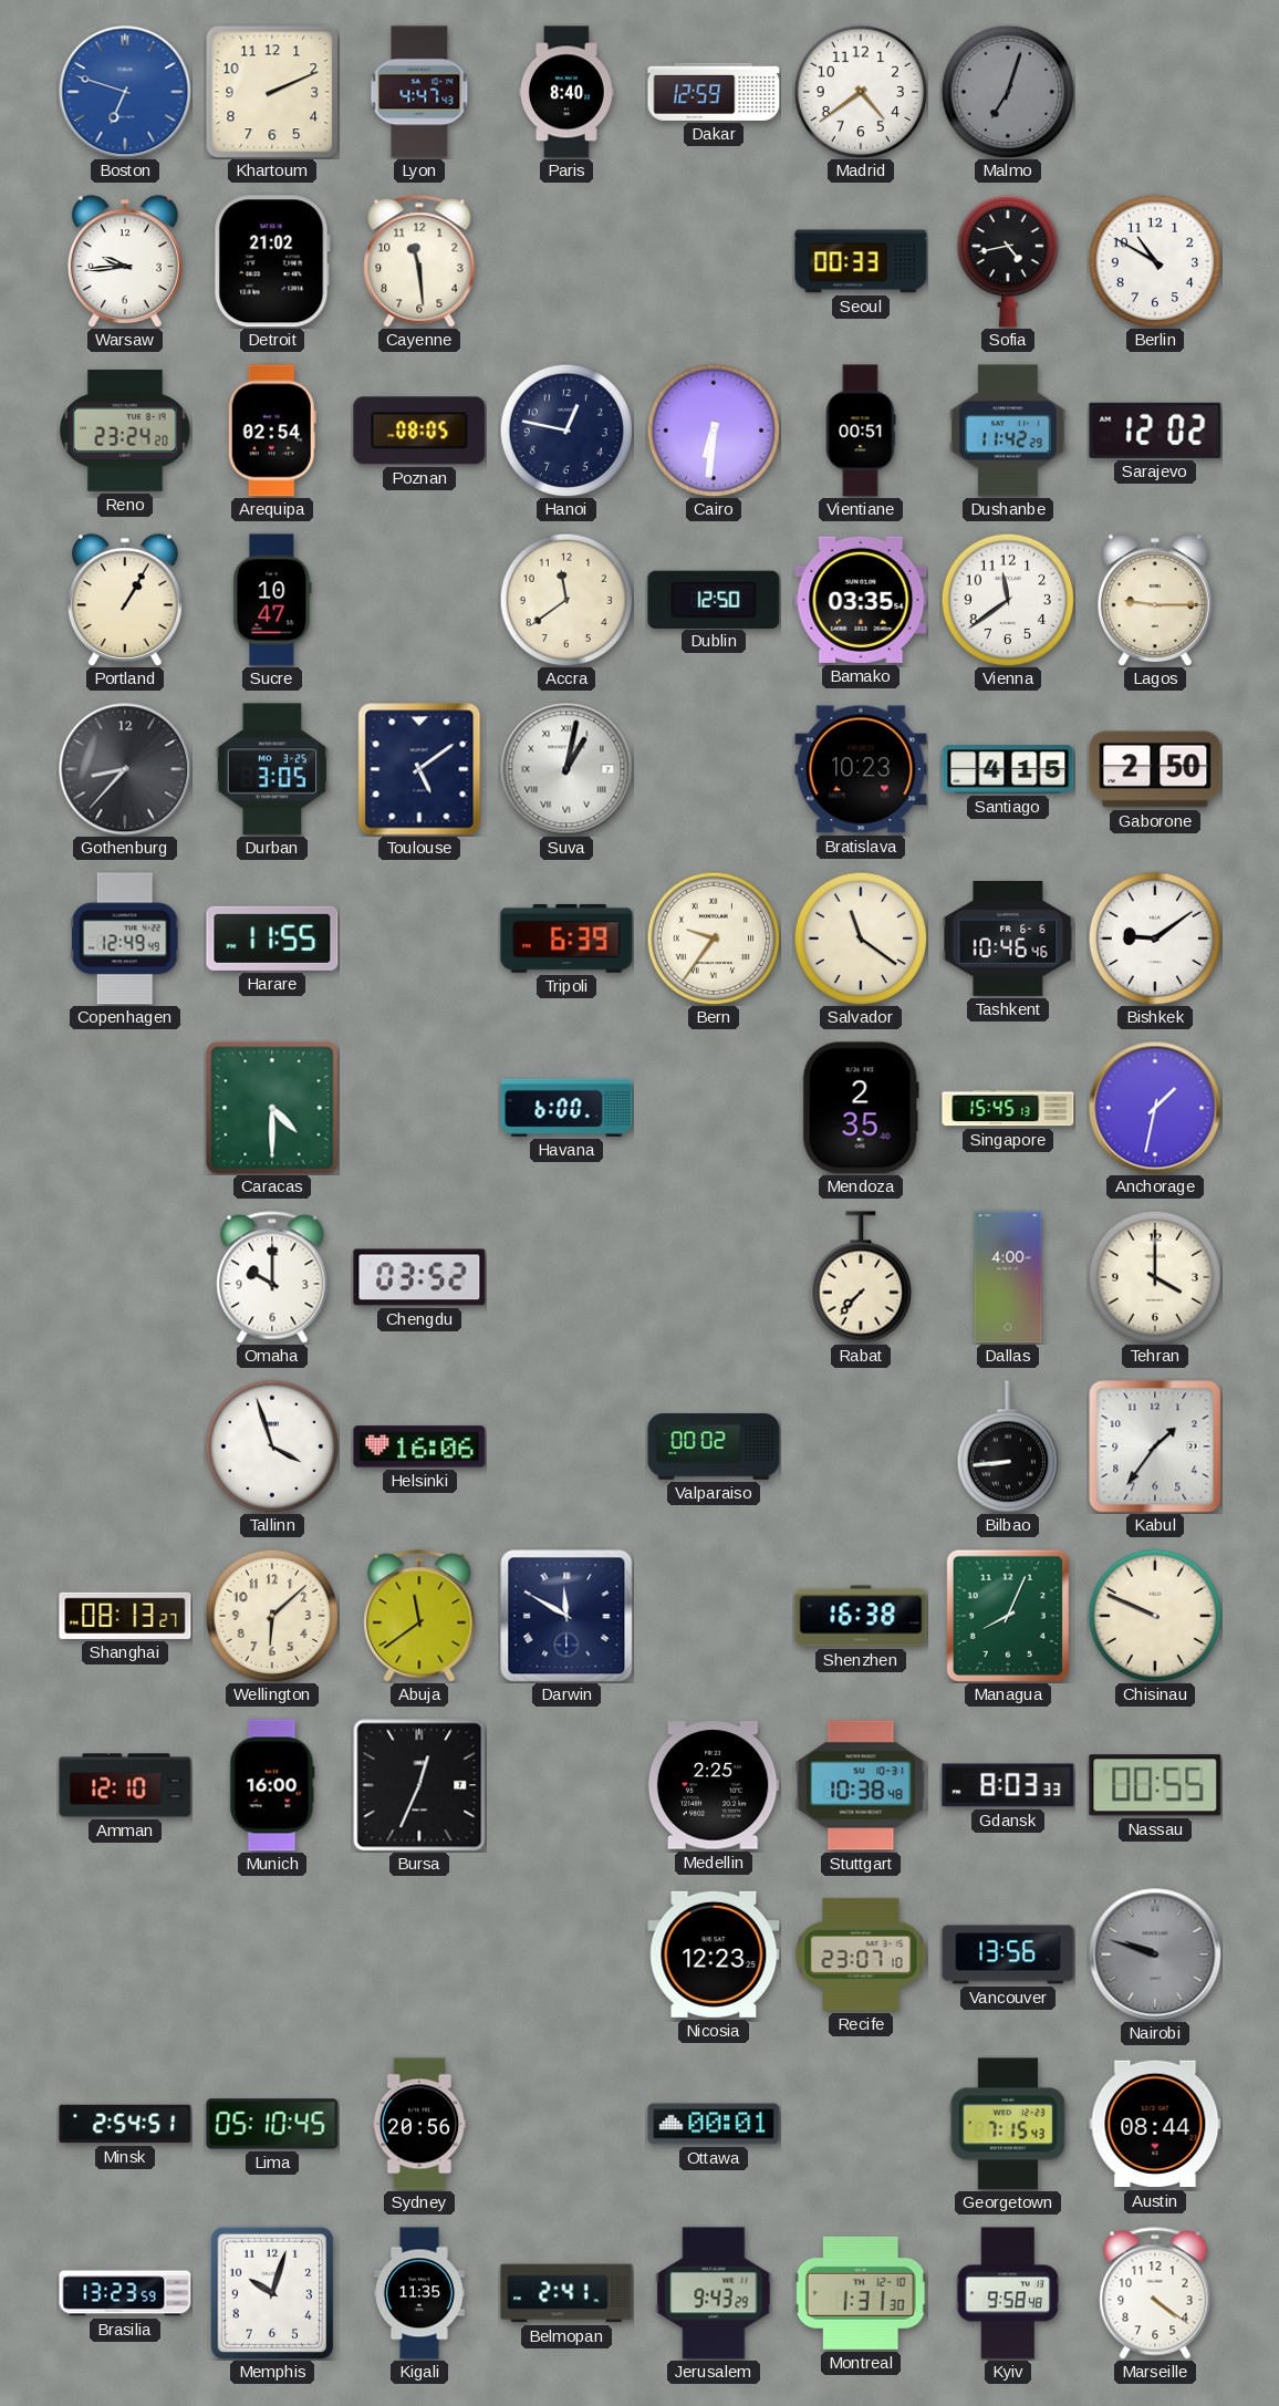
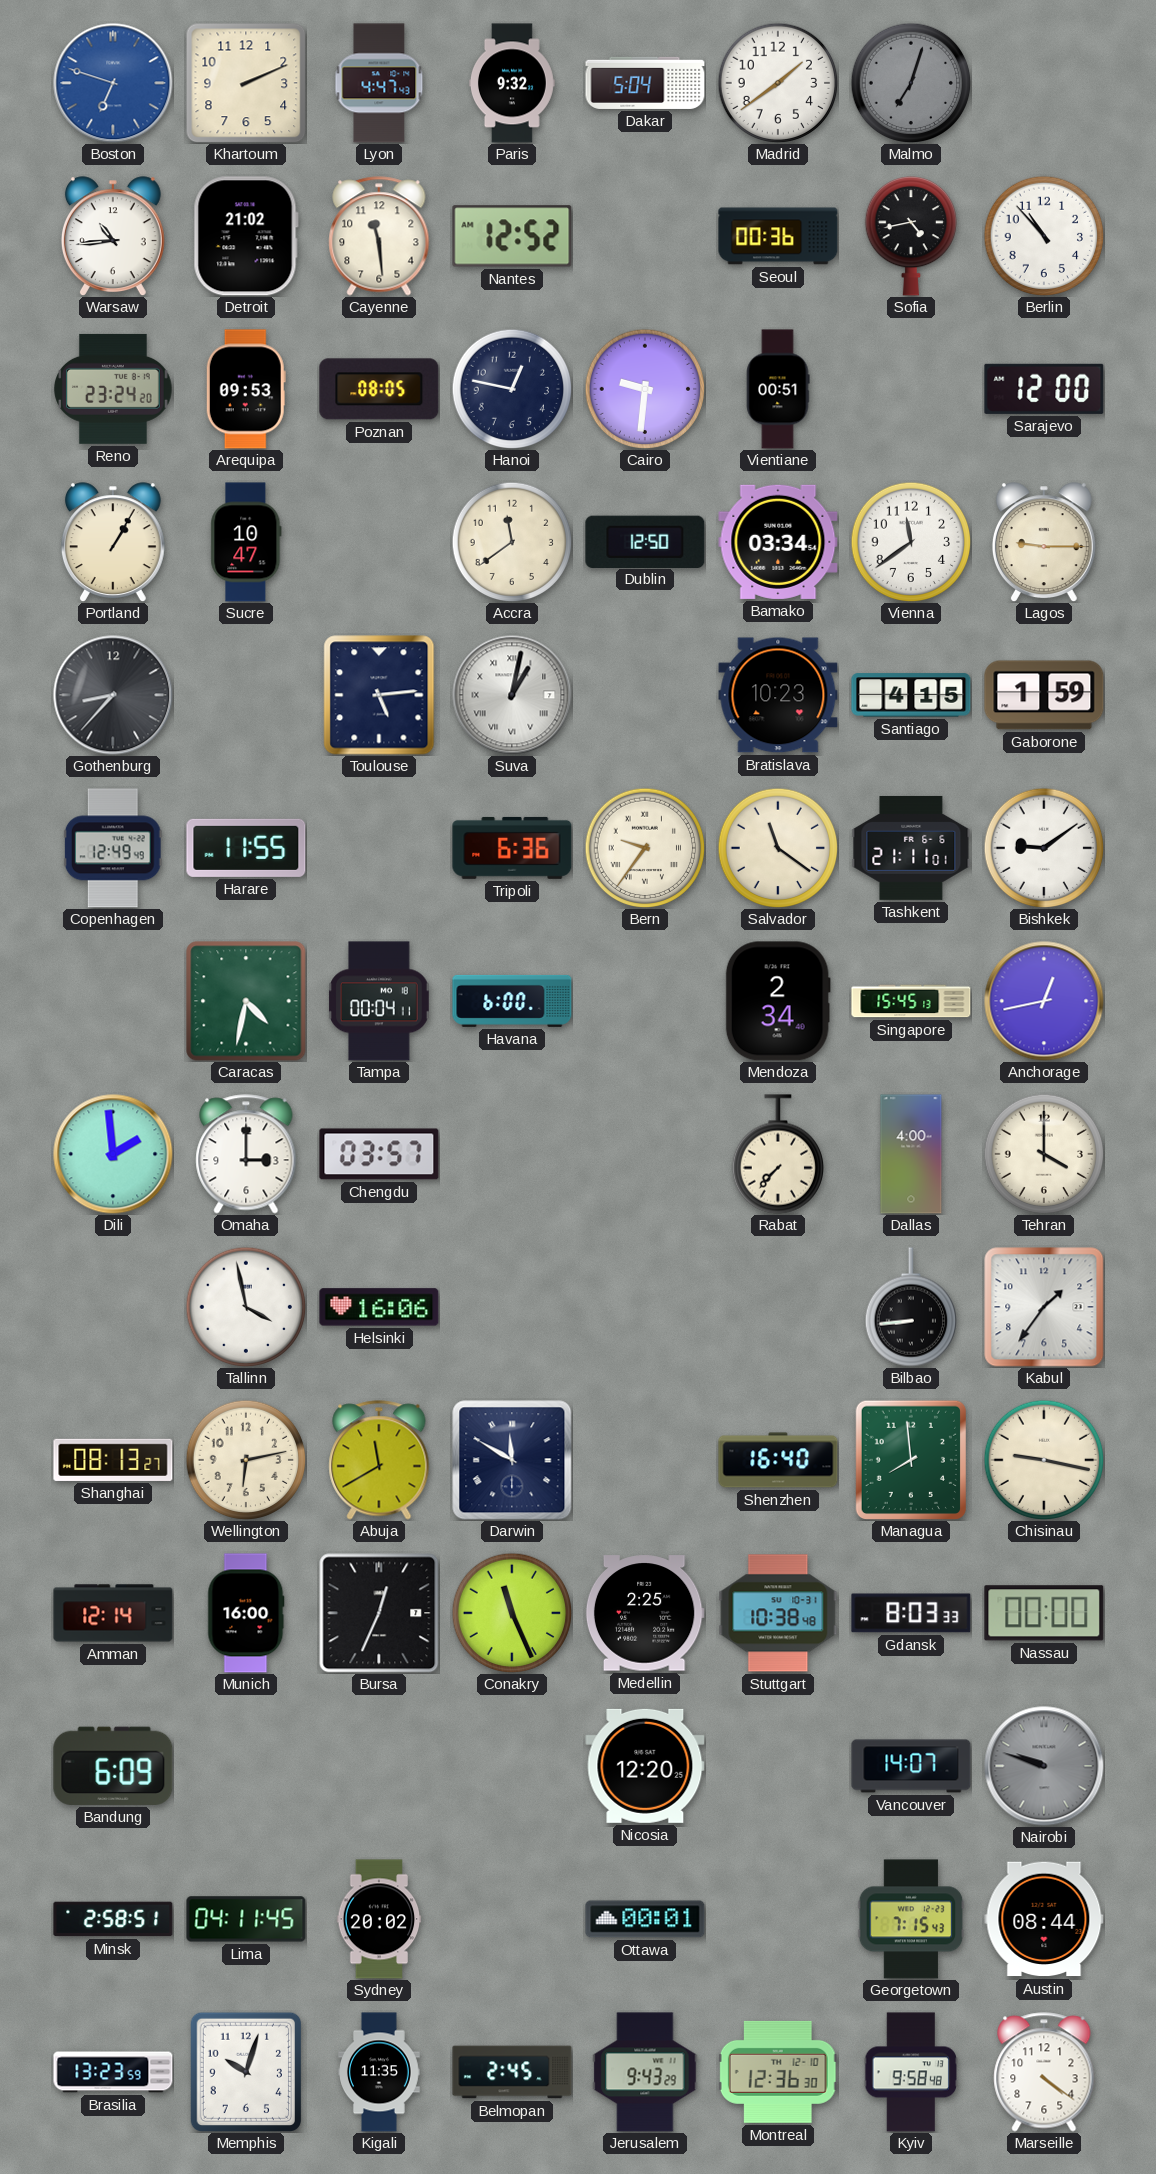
Paris: 8:40 -> 9:32 (512, 83)
Dakar: 12:59 -> 5:04 (645, 83)
Madrid: 4:39 -> 1:39 (778, 83)
Warsaw: 9:44 -> 10:44 (113, 236)
Nantes: none -> 12:52 (512, 236)
Seoul: 00:33 -> 00:36 (778, 236)
Berlin: 10:50 -> 10:53 (1044, 236)
Arequipa: 02:54 -> 09:53 (246, 389)
Cairo: 6:31 -> 9:31 (645, 389)
Dushanbe: 11:42 -> none (1009, 431)
Sarajevo: 12:02 -> 12:00 (1044, 389)
Bamako: 03:35 -> 03:34 (778, 542)
Durban: 3:05 -> none (271, 769)
Toulouse: 5:09 -> 5:14 (379, 695)
Gaborone: 2:50 -> 1:59 (1044, 695)
Tripoli: 6:39 -> 6:36 (512, 848)
Tashkent: 10:46 -> 21:11 (911, 848)
Caracas: 4:30 -> 4:32 (246, 1001)
Tampa: none -> 00:04 (379, 1001)
Mendoza: 2:35 -> 2:34 (778, 1001)
Anchorage: 1:32 -> 12:43 (1044, 1001)
Dili: none -> 1:59 (113, 1154)
Omaha: 10:00 -> 3:00 (246, 1154)
Chengdu: 03:52 -> 03:57 (379, 1154)
Tallinn: 3:57 -> 3:58 (246, 1307)
Valparaiso: 00:02 -> none (714, 1446)
Wellington: 6:08 -> 6:13 (246, 1460)
Abuja: 11:39 -> 11:40 (379, 1460)
Shenzhen: 16:38 -> 16:40 (778, 1460)
Managua: 8:04 -> 7:59 (910, 1459)
Chisinau: 9:49 -> 9:17 (1044, 1460)
Amman: 12:10 -> 12:14 (113, 1613)
Conakry: none -> 11:26 (512, 1613)
Nassau: 00:55 -> 00:00 (1044, 1613)
Bandung: none -> 6:09 (113, 1766)
Nicosia: 12:23 -> 12:20 (645, 1766)
Recife: 23:07 -> none (861, 1954)
Vancouver: 13:56 -> 14:07 (911, 1766)
Minsk: 2:54 -> 2:58 (113, 1919)
Lima: 05:10 -> 04:11 (246, 1919)
Sydney: 20:56 -> 20:02 (379, 1919)
Belmopan: 2:41 -> 2:45 (512, 2072)
Montreal: 1:31 -> 12:36 (778, 2072)
